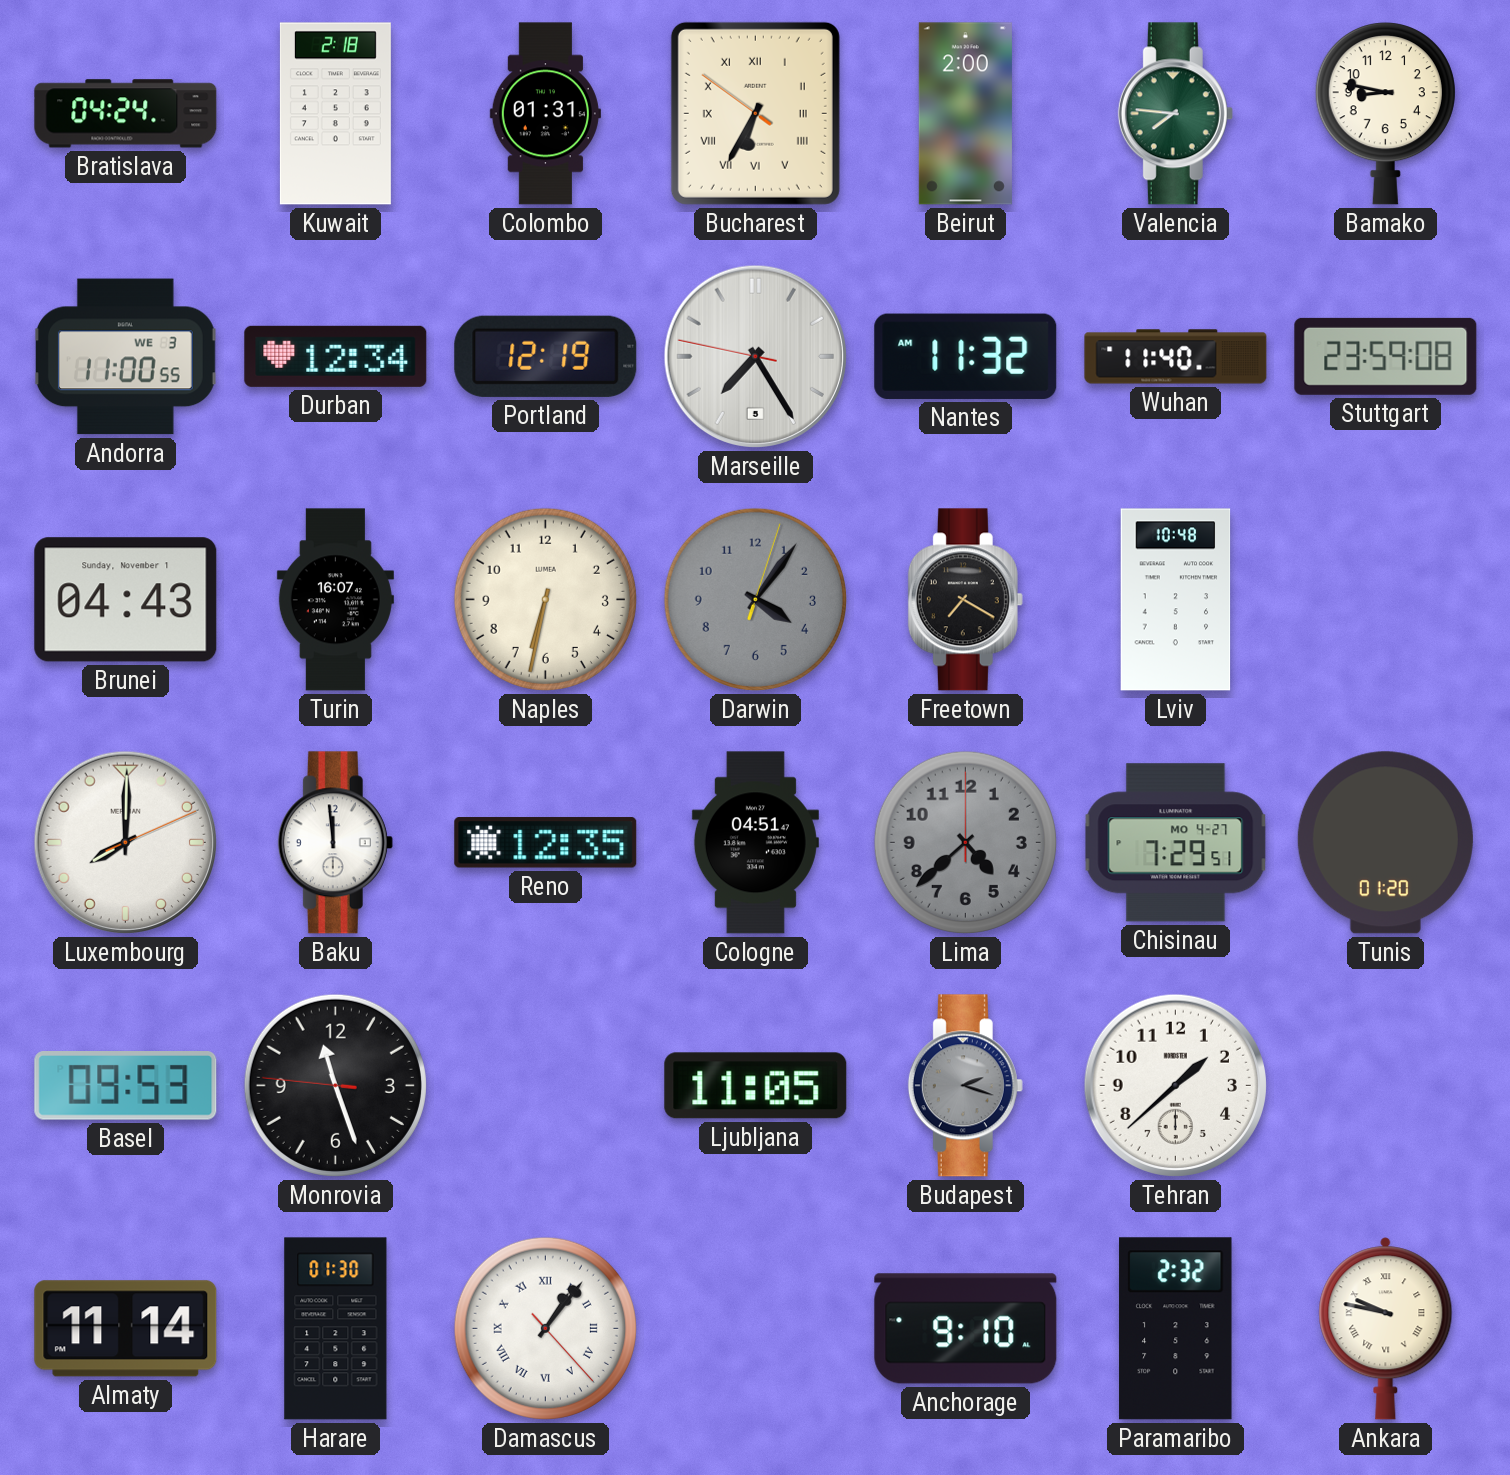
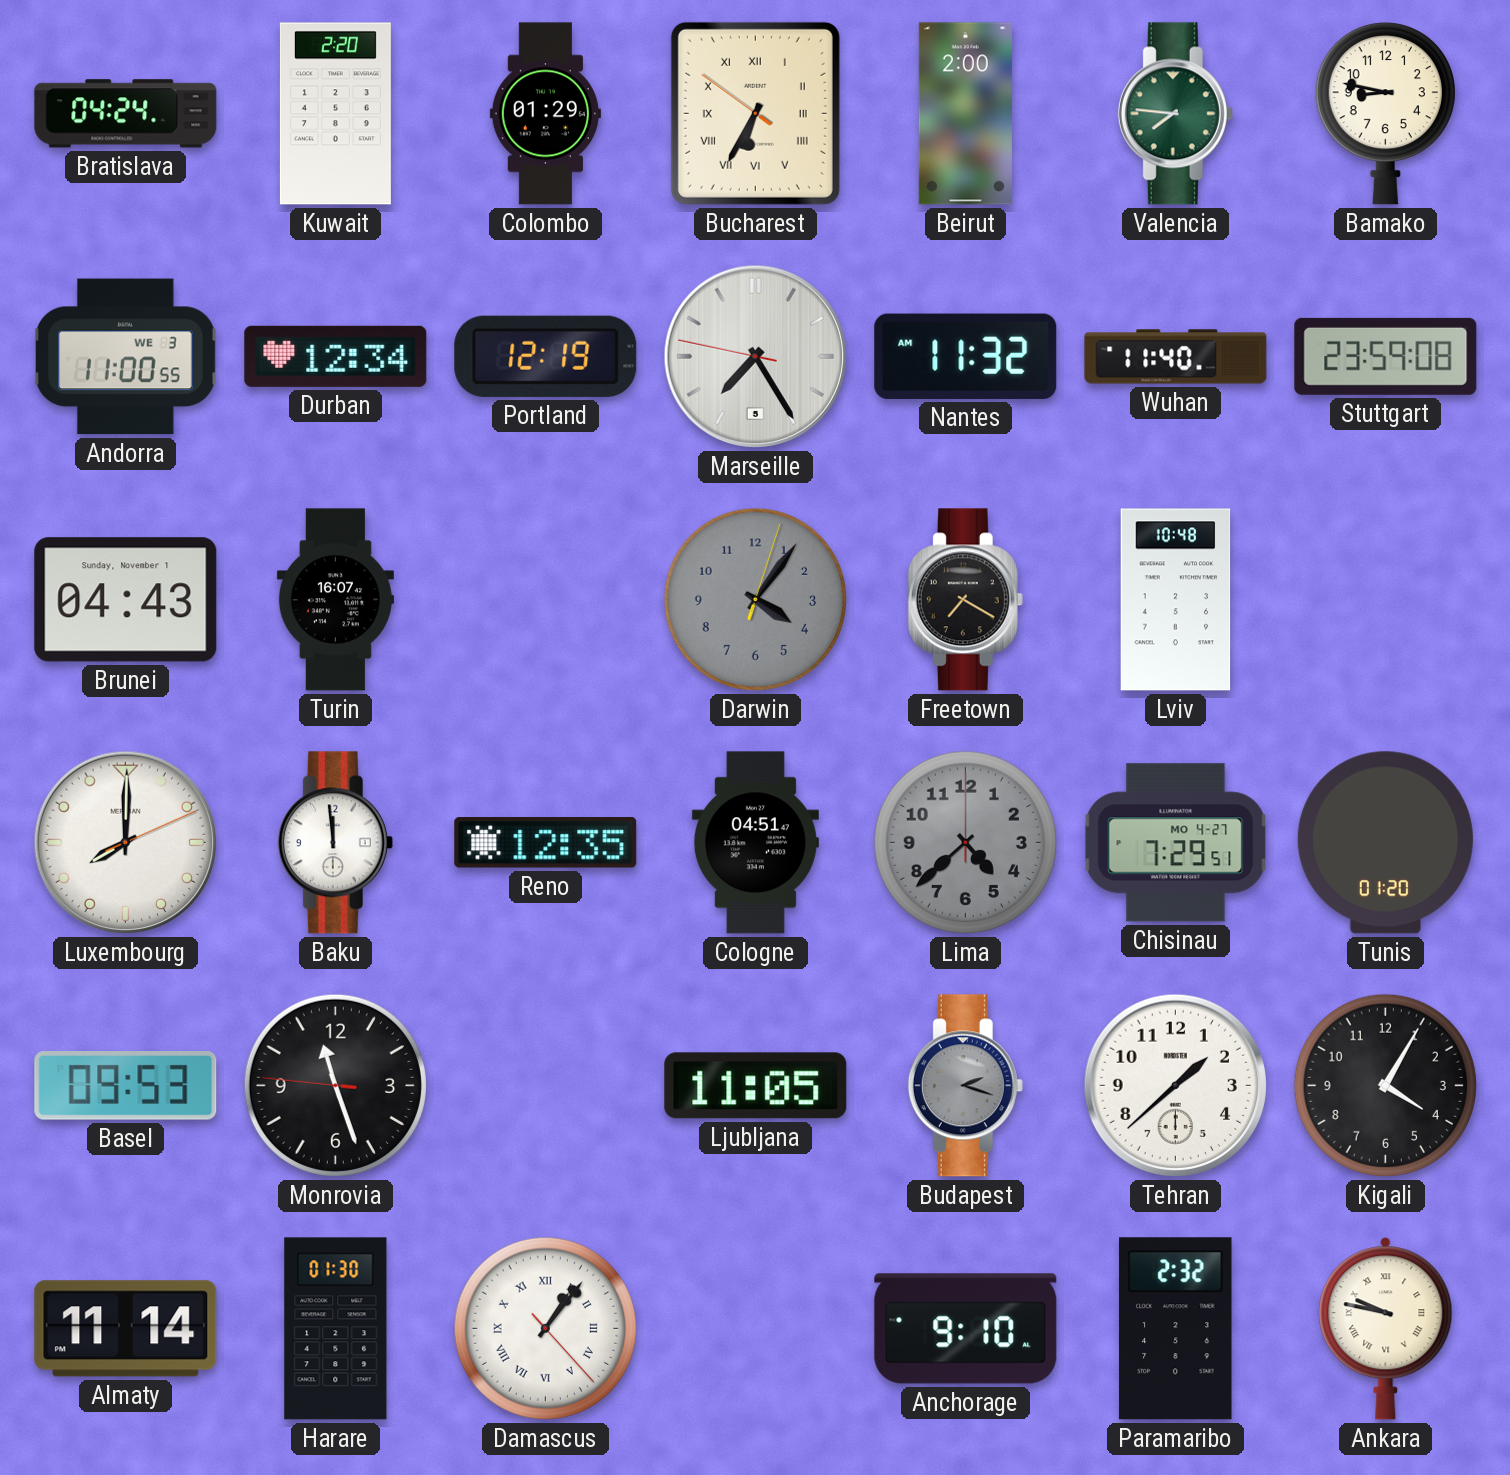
Kuwait: 2:18 -> 2:20 (335, 114)
Colombo: 01:31 -> 01:29 (545, 114)
Naples: 6:32 -> none (545, 599)
Kigali: none -> 4:05 (1385, 1085)
